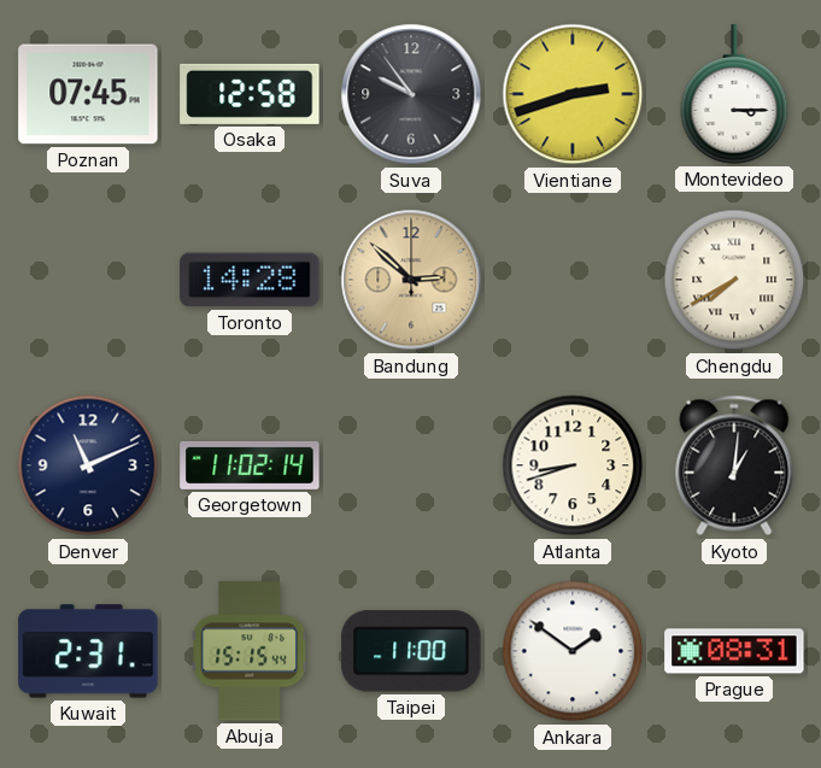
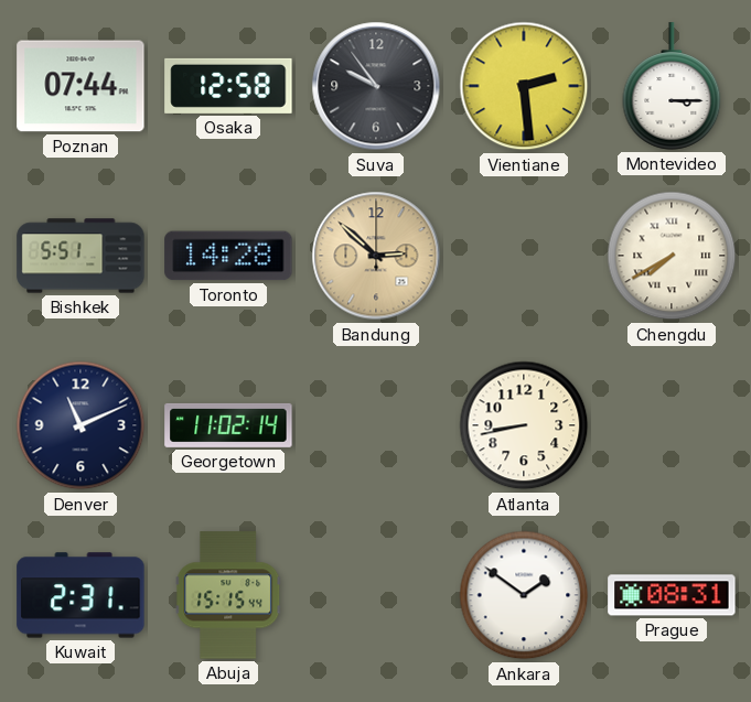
Poznan: 07:45 -> 07:44 (81, 86)
Vientiane: 2:42 -> 2:29 (524, 86)
Bishkek: none -> 5:51 (81, 256)
Atlanta: 8:42 -> 8:43 (524, 425)
Kyoto: 1:01 -> none (734, 465)
Taipei: 11:00 -> none (411, 651)
